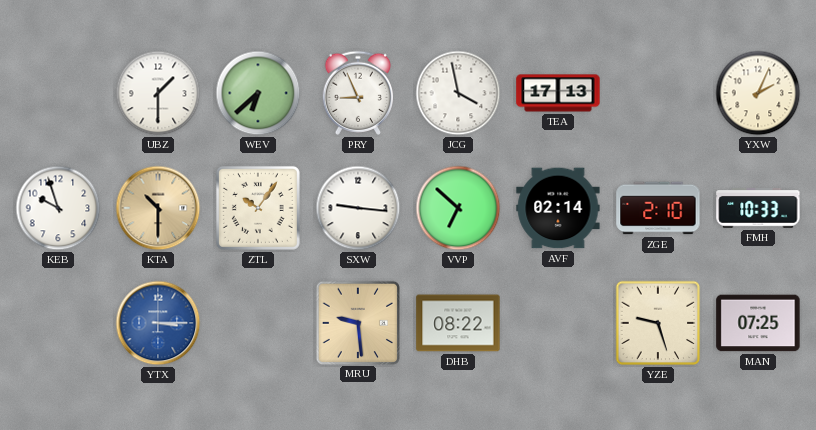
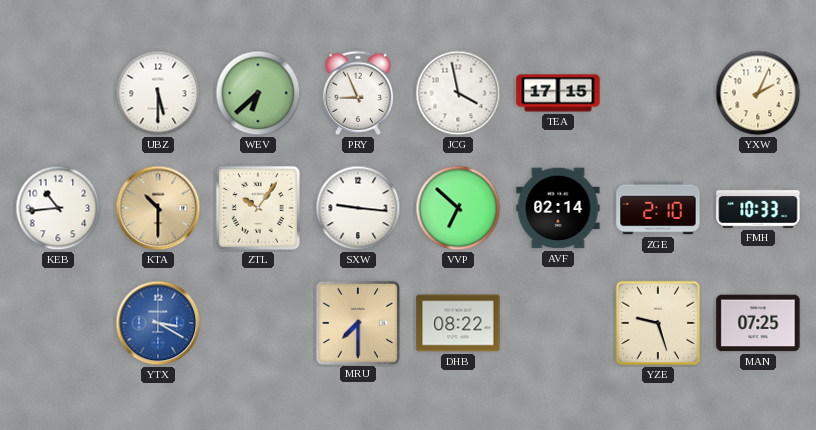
UBZ: 1:30 -> 5:30 (158, 93)
TEA: 17:13 -> 17:15 (558, 93)
KEB: 9:57 -> 10:44 (58, 208)
YTX: 3:15 -> 3:20 (158, 323)
MRU: 9:29 -> 7:30 (357, 322)
